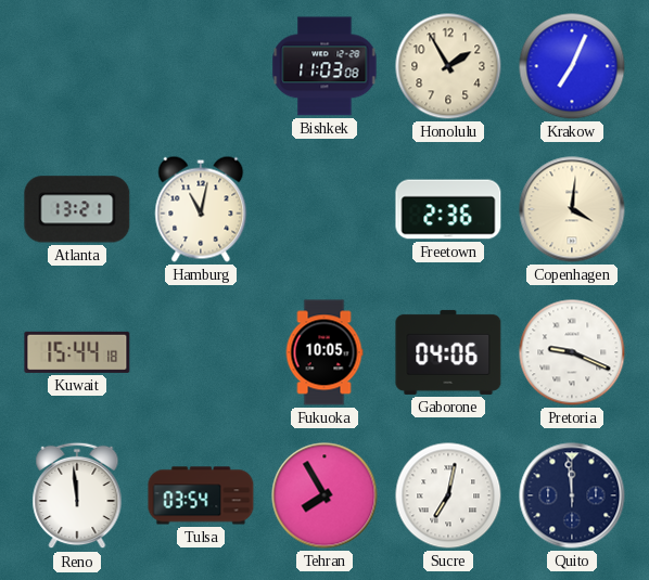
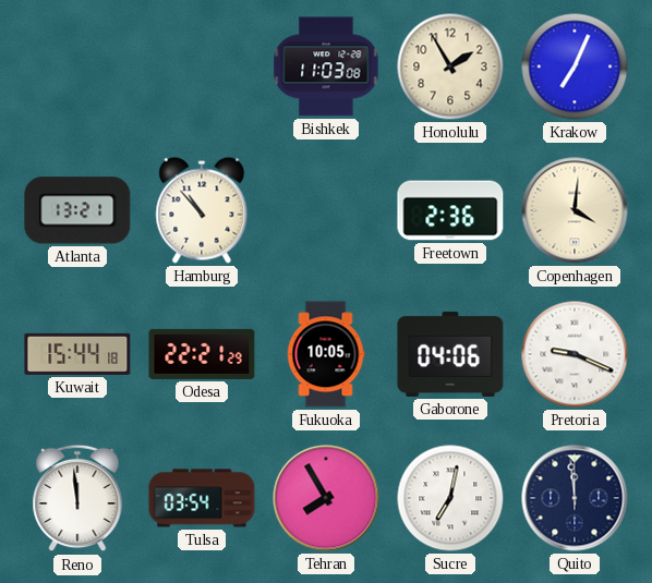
Hamburg: 11:02 -> 10:53 (202, 210)
Odesa: none -> 22:21 (202, 354)
